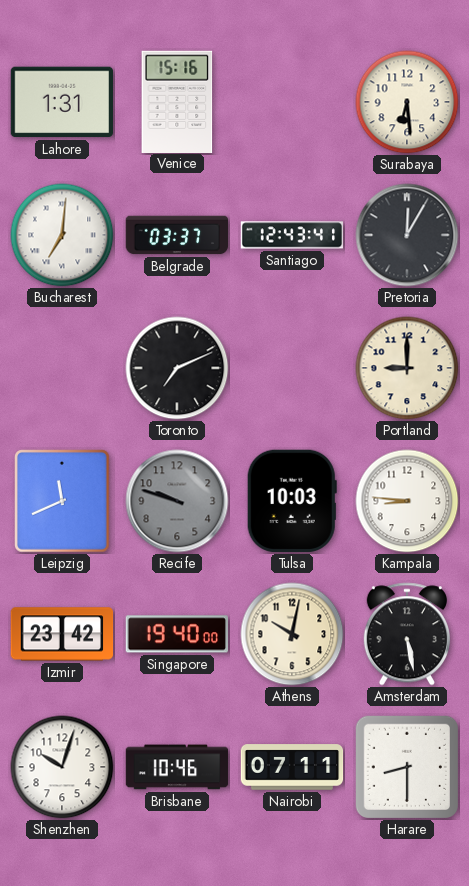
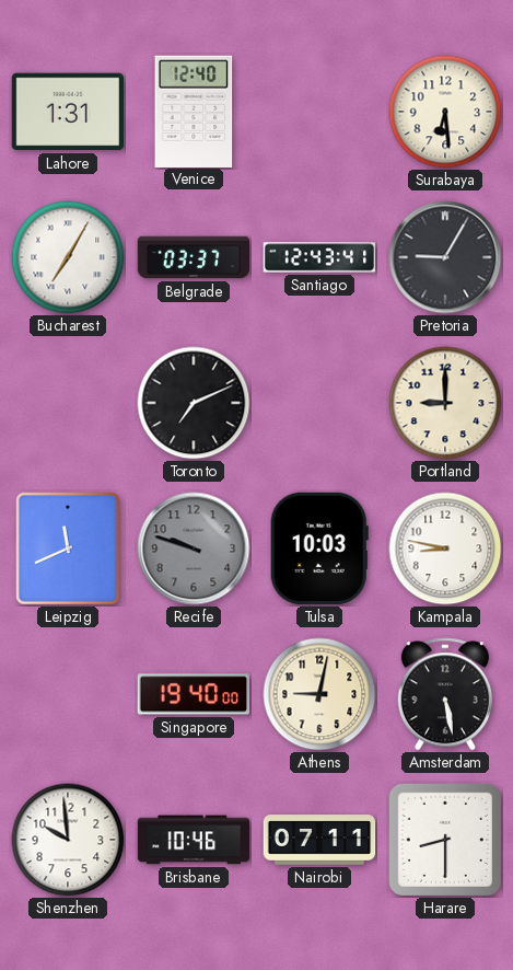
Venice: 15:16 -> 12:40 (194, 111)
Bucharest: 7:01 -> 7:05 (68, 257)
Pretoria: 12:05 -> 9:05 (445, 257)
Kampala: 8:46 -> 8:47 (445, 548)
Izmir: 23:42 -> none (62, 634)
Athens: 10:02 -> 9:02 (319, 694)
Shenzhen: 10:03 -> 9:59 (68, 840)
